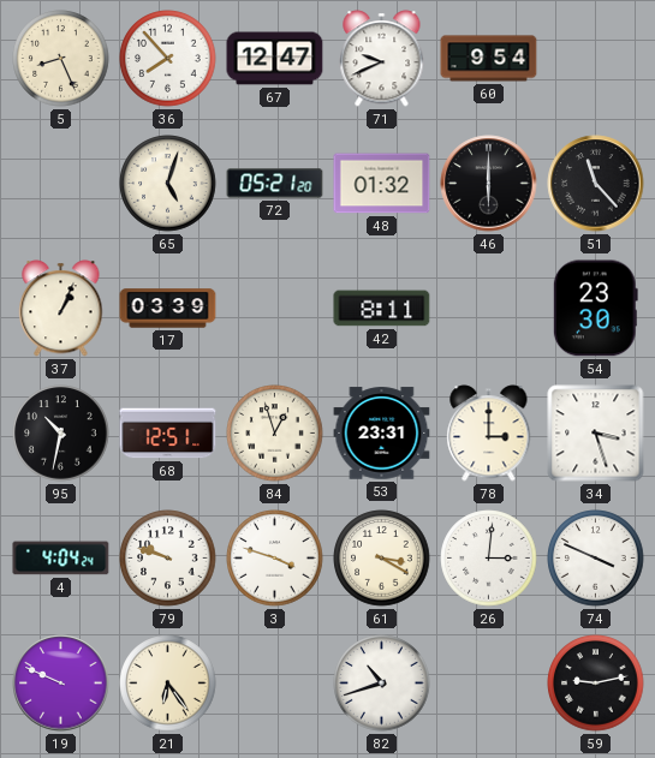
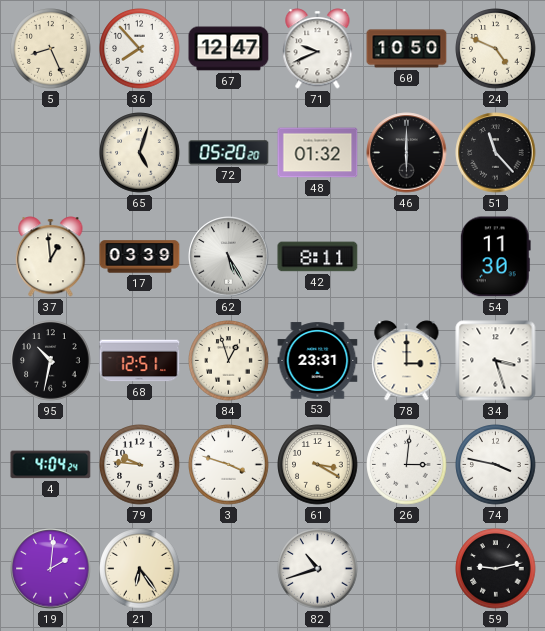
60: 9:54 -> 10:50 (407, 49)
24: none -> 4:49 (496, 49)
72: 05:21 -> 05:20 (229, 153)
37: 1:04 -> 12:59 (51, 257)
62: none -> 5:25 (229, 257)
54: 23:30 -> 11:30 (495, 257)
79: 9:48 -> 9:46 (140, 465)
74: 3:49 -> 3:47 (496, 465)
19: 9:49 -> 2:01 (51, 569)
